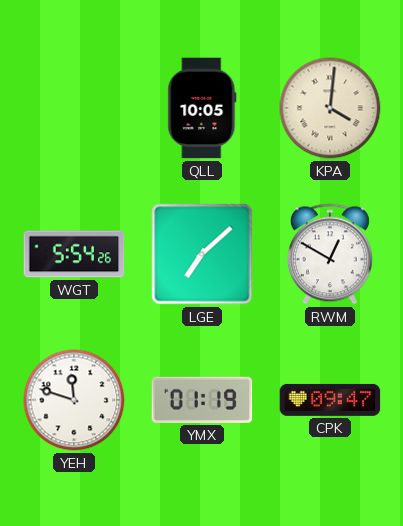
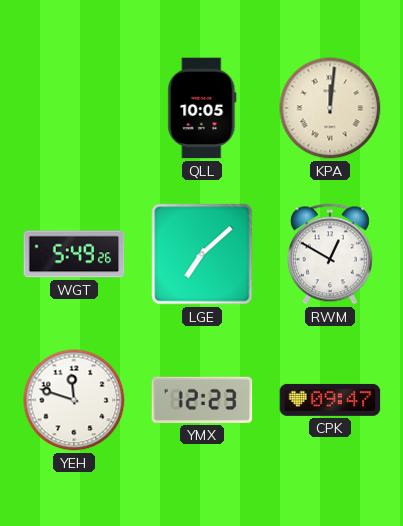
KPA: 4:01 -> 12:01 (330, 108)
WGT: 5:54 -> 5:49 (74, 254)
YMX: 01:19 -> 12:23 (202, 400)
